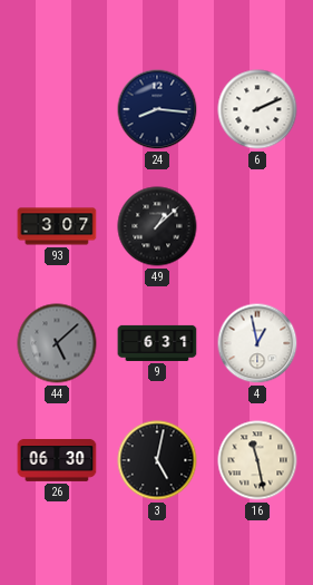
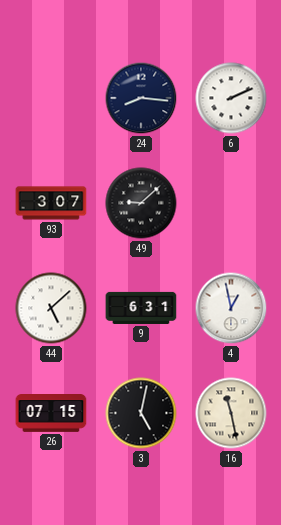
49: 1:08 -> 9:08 (141, 203)
44 dial: grey -> white (51, 308)
26: 06:30 -> 07:15 (51, 414)
